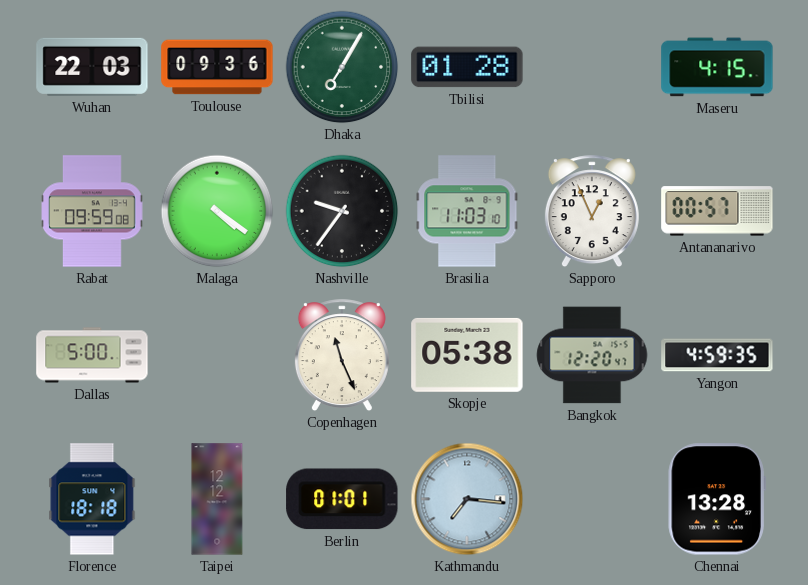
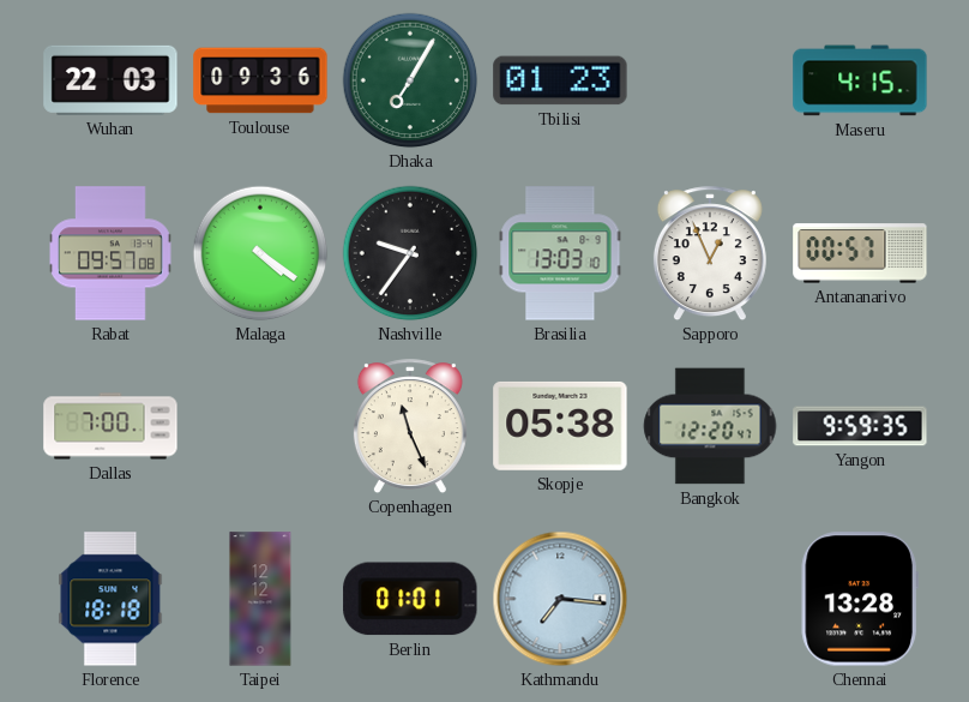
Tbilisi: 01:28 -> 01:23 (560, 80)
Rabat: 09:59 -> 09:57 (112, 253)
Brasilia: 11:03 -> 13:03 (560, 253)
Dallas: 5:00 -> 7:00 (110, 426)
Yangon: 4:59 -> 9:59 (860, 426)
